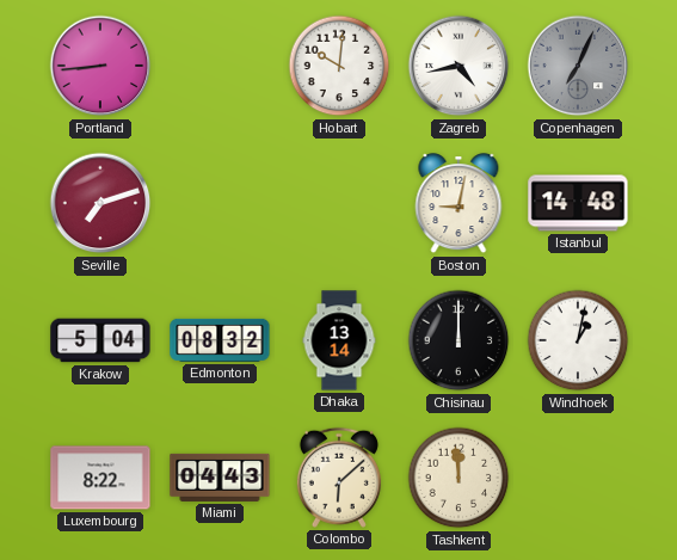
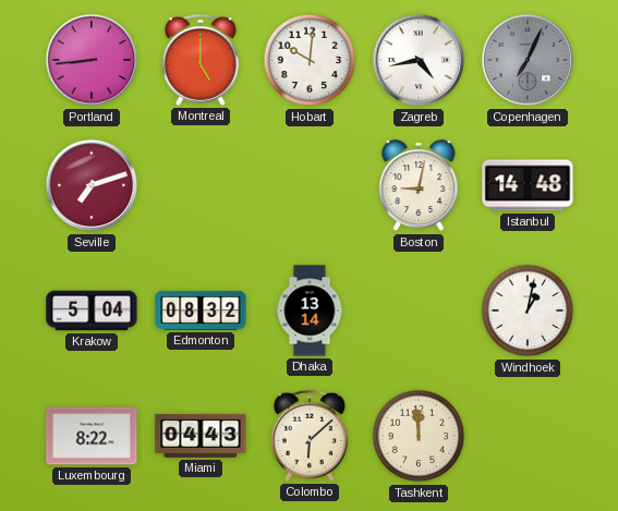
Montreal: none -> 5:00 (201, 60)
Chisinau: 12:00 -> none (458, 340)
